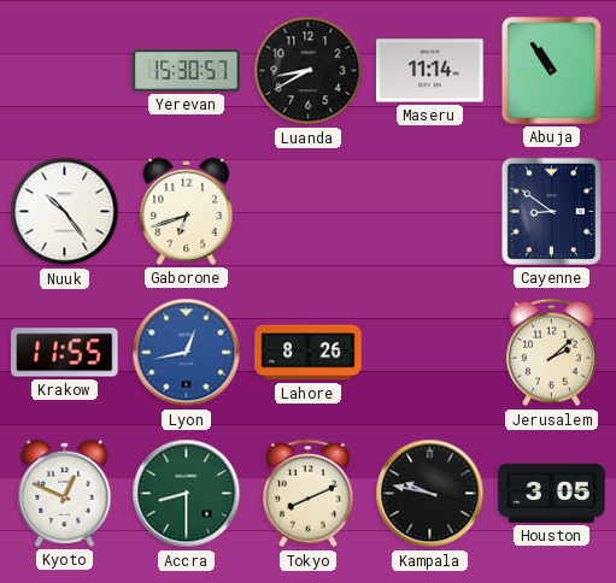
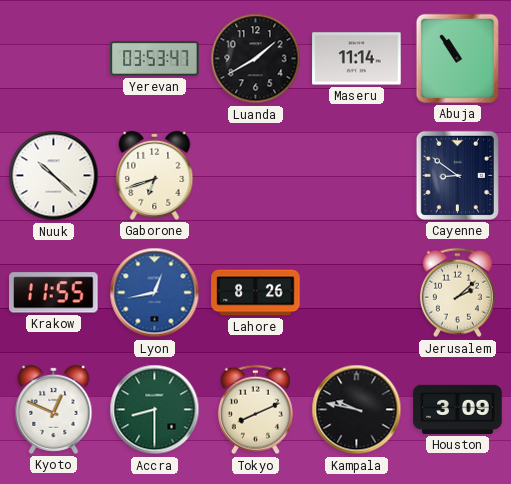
Yerevan: 15:30 -> 03:53 (155, 59)
Luanda: 8:40 -> 1:40 (256, 59)
Nuuk: 10:24 -> 10:22 (54, 176)
Houston: 3:05 -> 3:09 (458, 409)
